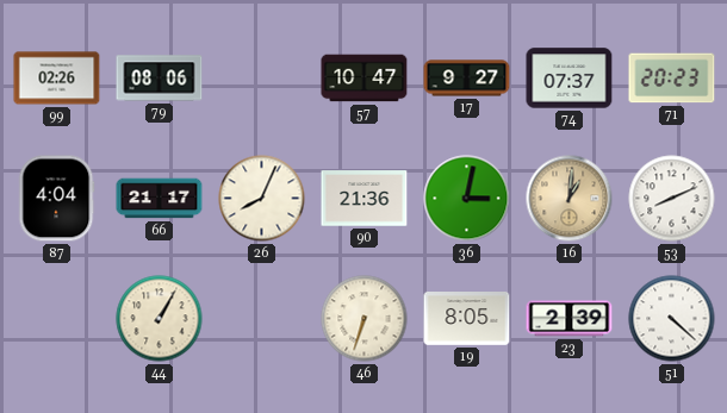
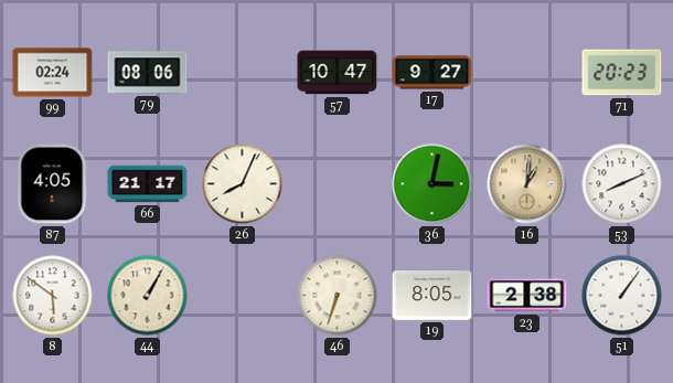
99: 02:26 -> 02:24 (53, 73)
74: 07:37 -> none (570, 79)
87: 4:04 -> 4:05 (52, 184)
90: 21:36 -> none (365, 199)
8: none -> 5:51 (53, 296)
23: 2:39 -> 2:38 (527, 296)
51: 4:22 -> 1:06 (622, 296)
